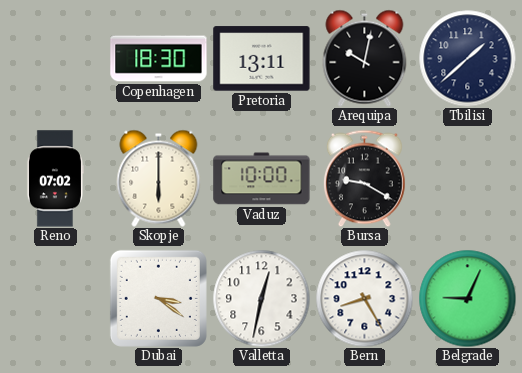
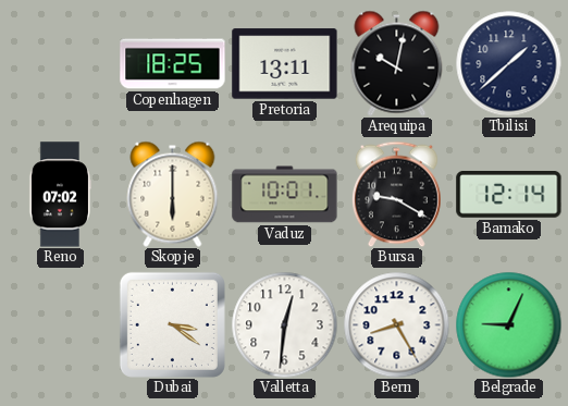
Copenhagen: 18:30 -> 18:25 (173, 64)
Vaduz: 10:00 -> 10:01 (285, 195)
Bamako: none -> 12:14 (509, 194)
Valletta: 12:32 -> 12:31 (284, 324)
